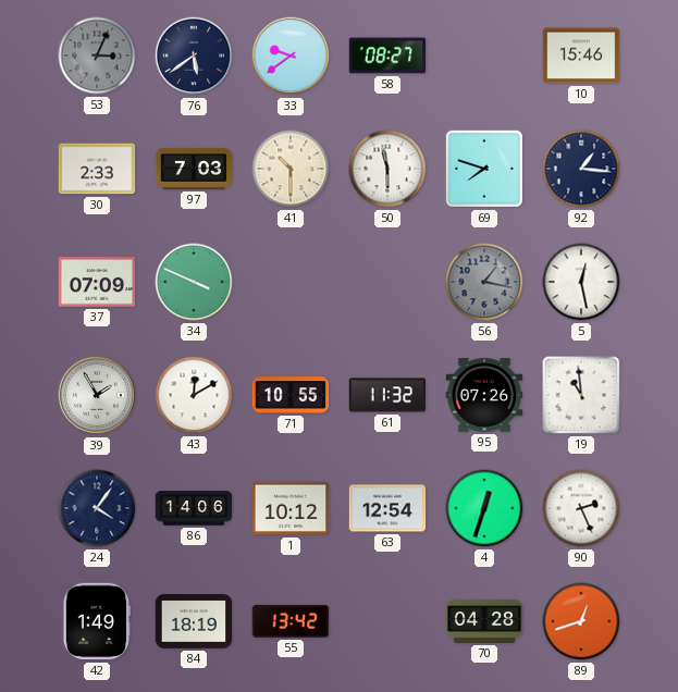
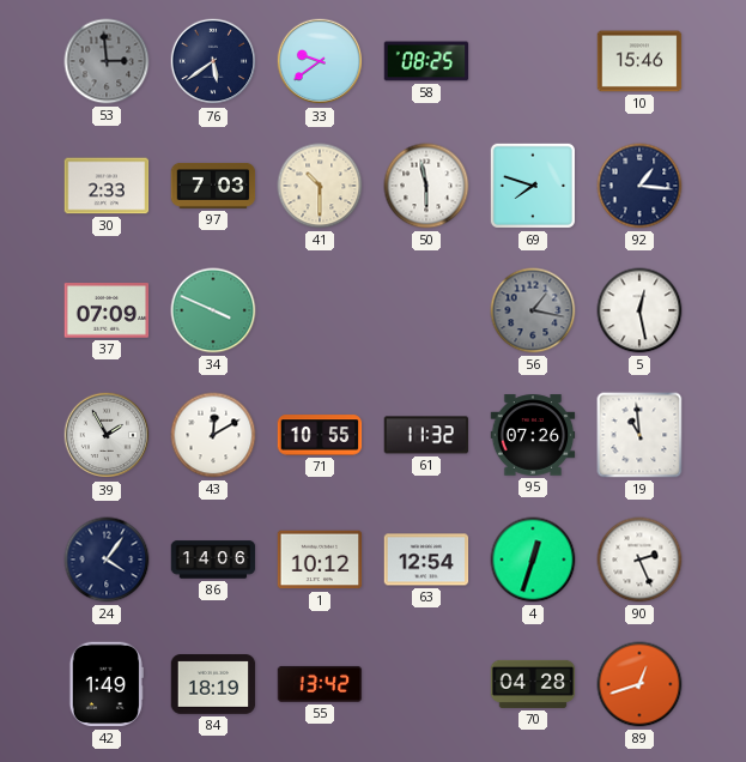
53: 3:04 -> 2:59 (107, 61)
58: 08:27 -> 08:25 (426, 61)
